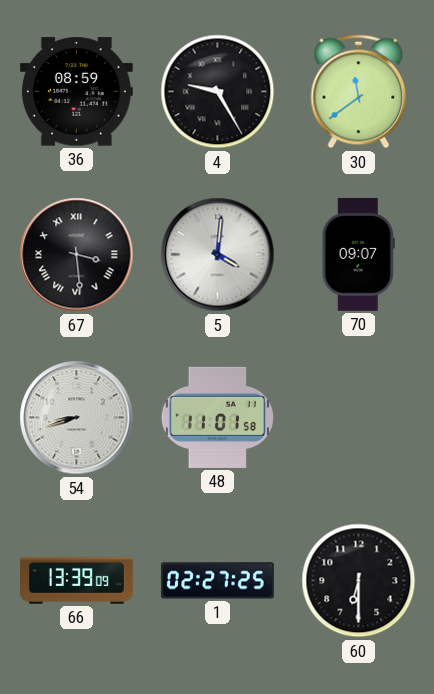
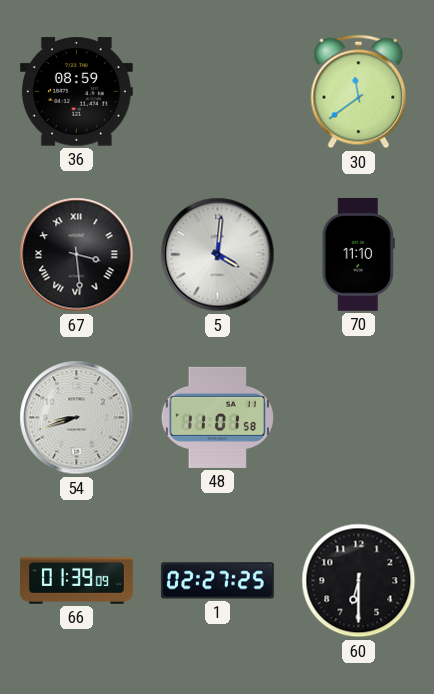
4: 9:25 -> none (218, 92)
70: 09:07 -> 11:10 (358, 254)
66: 13:39 -> 01:39 (77, 581)
